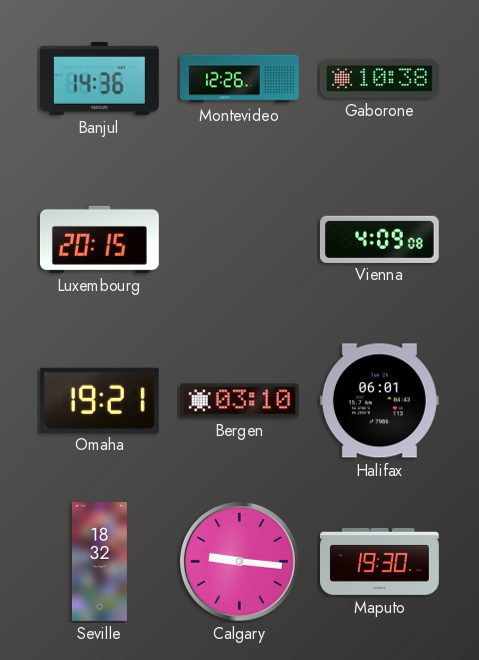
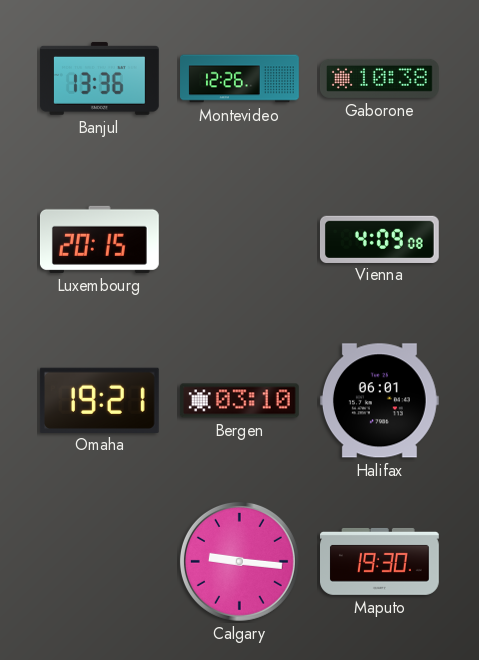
Banjul: 14:36 -> 13:36 (99, 78)
Seville: 18:32 -> none (99, 562)
